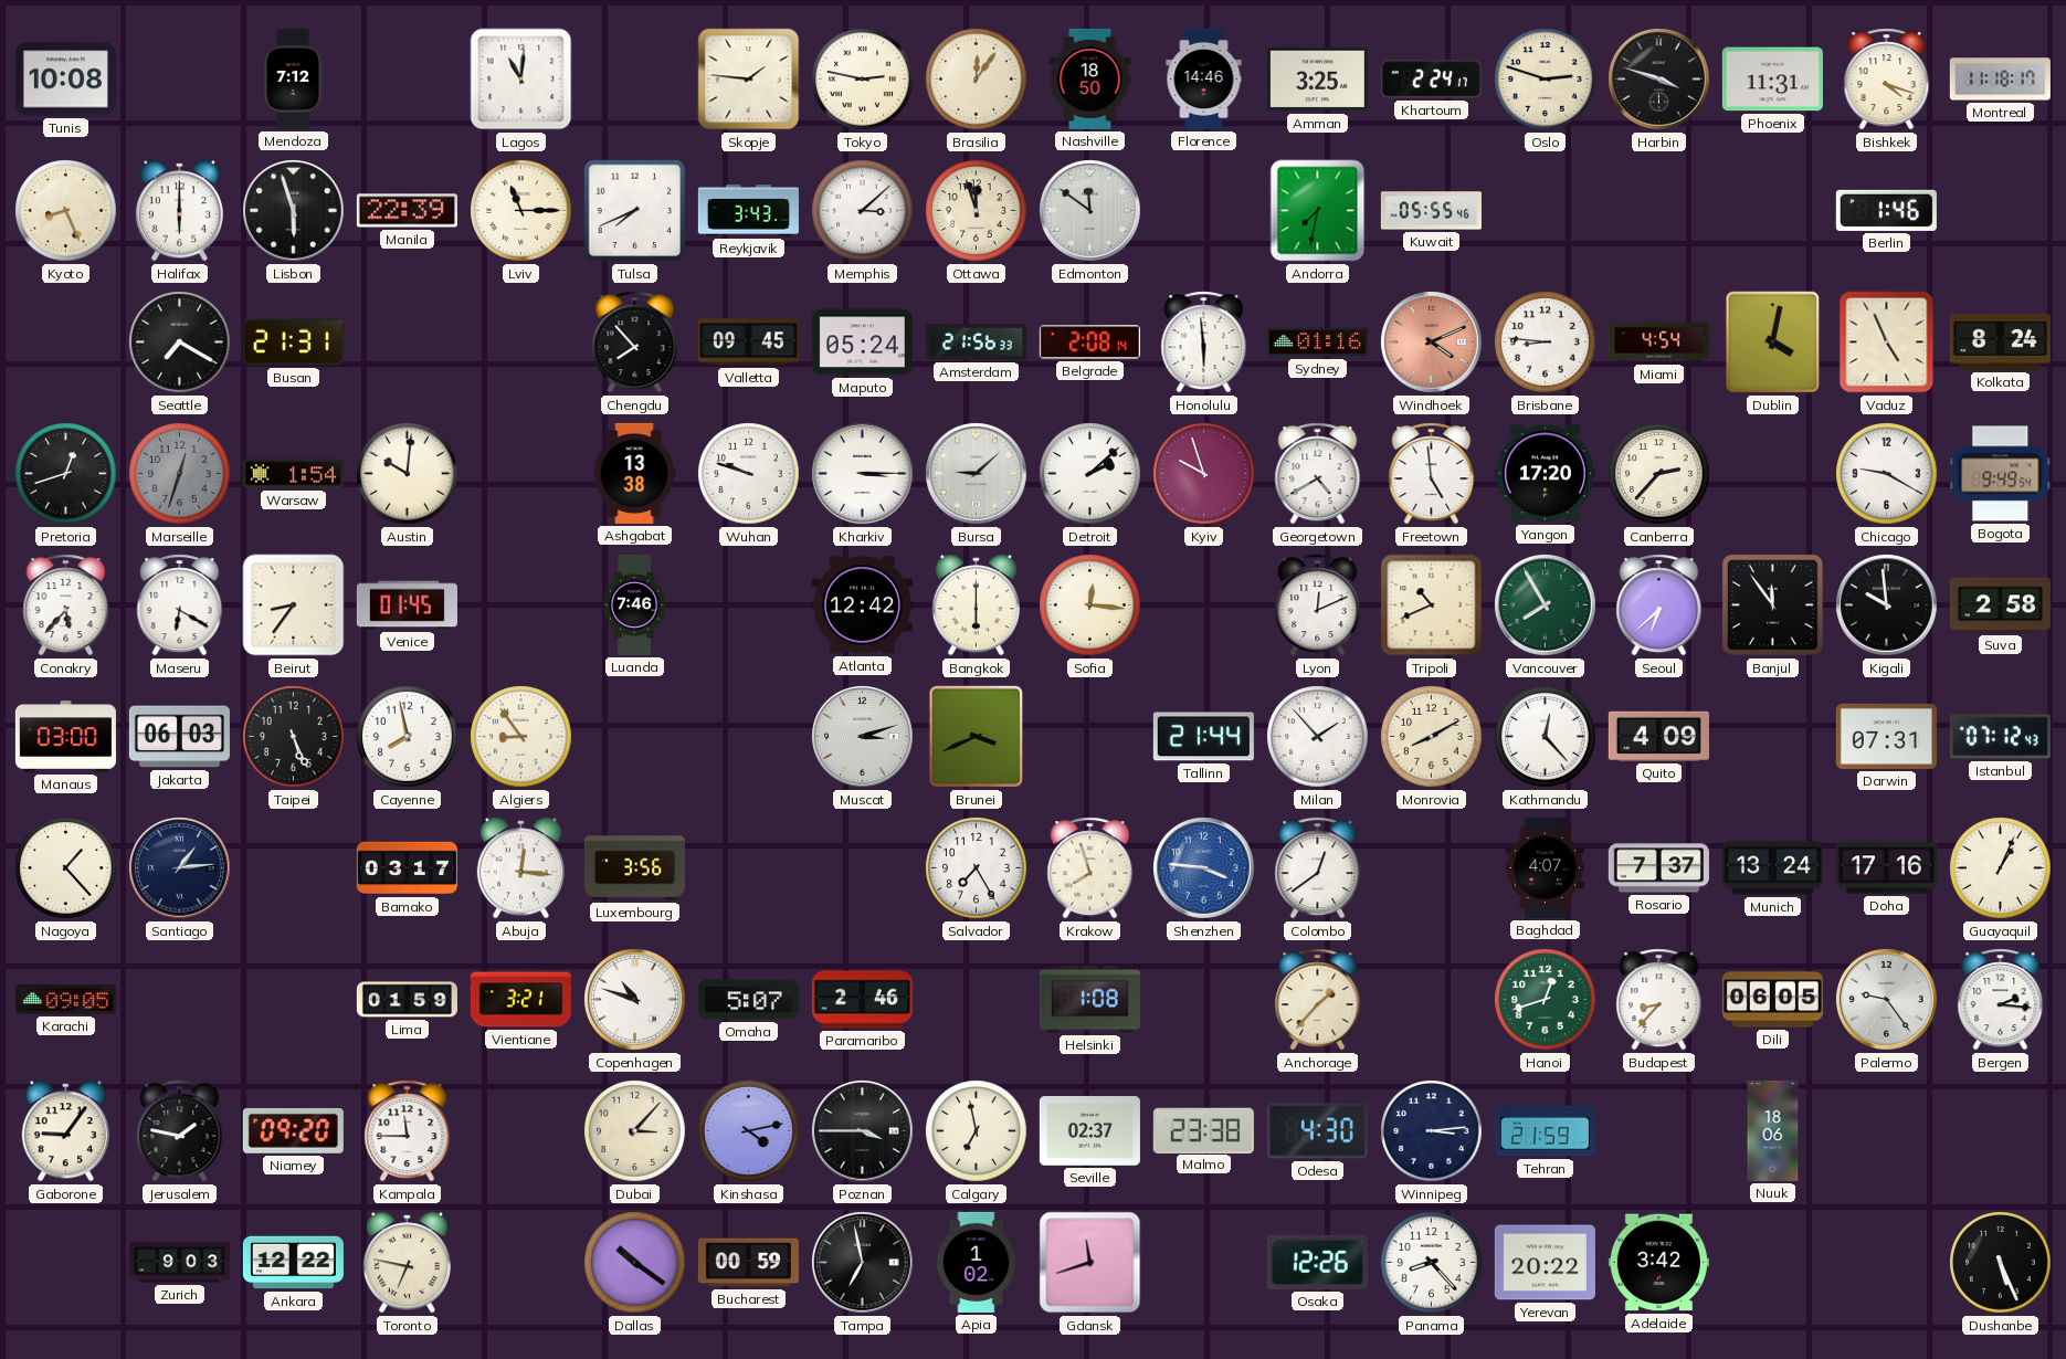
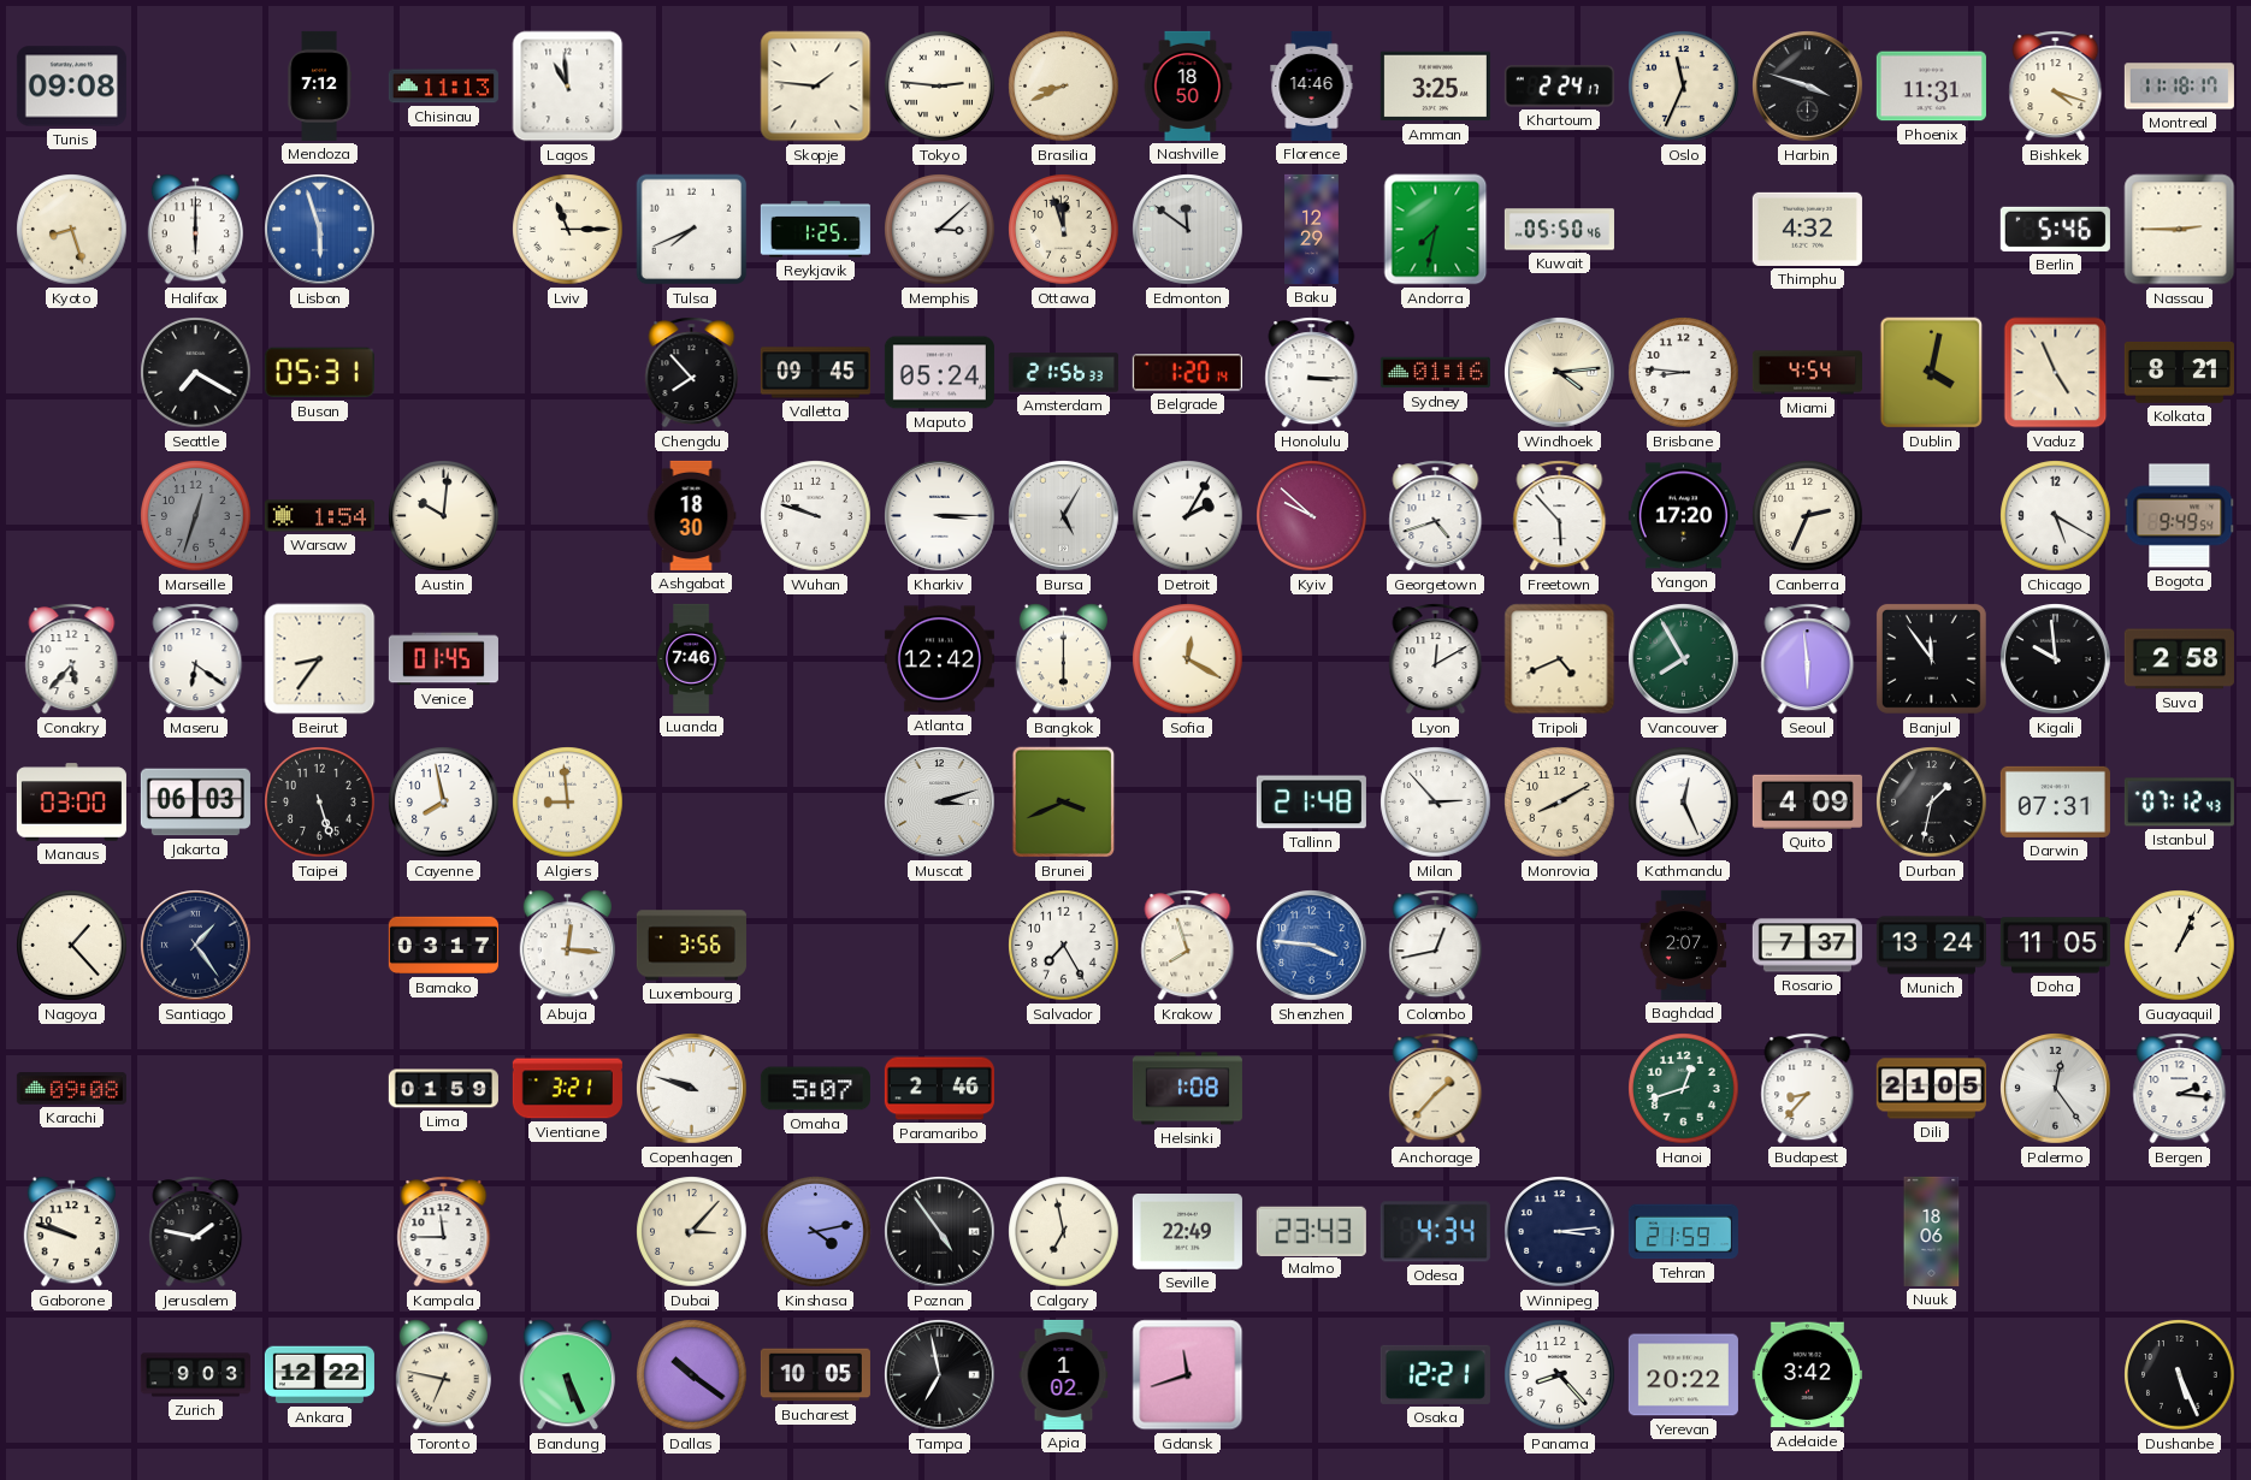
Tunis: 10:08 -> 09:08 (71, 87)
Chisinau: none -> 11:13 (443, 87)
Lagos: 11:01 -> 10:59 (568, 87)
Tokyo: 2:47 -> 2:46 (940, 87)
Brasilia: 12:06 -> 8:41 (1064, 87)
Oslo: 2:48 -> 11:34 (1684, 87)
Kyoto: 8:26 -> 8:27 (72, 230)
Lisbon dial: black -> blue (320, 230)
Manila: 22:39 -> none (407, 211)
Reykjavik: 3:43 -> 1:25 (815, 230)
Baku: none -> 12:29 (1312, 229)
Kuwait: 05:55 -> 05:50 (1559, 230)
Thimphu: none -> 4:32 (1807, 229)
Berlin: 1:46 -> 5:46 (2055, 229)
Nassau: none -> 2:45 (2180, 230)
Busan: 21:31 -> 05:31 (319, 373)
Belgrade: 2:08 -> 1:20 (1187, 373)
Honolulu: 5:59 -> 3:15 (1312, 373)
Windhoek: 4:11 -> 4:14 (1560, 373)
Windhoek dial: salmon -> cream (1560, 373)
Kolkata: 8:24 -> 8:21 (2179, 373)
Pretoria: 12:42 -> none (66, 474)
Ashgabat: 13:38 -> 18:30 (691, 515)
Bursa: 9:08 -> 5:05 (1064, 516)
Detroit: 2:08 -> 2:05 (1188, 516)
Kyiv: 9:57 -> 9:52 (1312, 516)
Georgetown: 4:40 -> 4:42 (1436, 516)
Freetown: 4:59 -> 5:53 (1560, 516)
Canberra: 2:37 -> 2:34 (1808, 516)
Chicago: 9:20 -> 5:20 (2056, 516)
Maseru: 6:20 -> 6:21 (196, 659)
Sofia: 12:16 -> 12:20 (1188, 659)
Lyon: 12:11 -> 12:10 (1436, 659)
Tripoli: 10:41 -> 4:41 (1560, 659)
Seoul: 6:38 -> 5:59 (1808, 659)
Taipei: 5:26 -> 5:27 (320, 803)
Algiers: 8:54 -> 8:59 (568, 803)
Tallinn: 21:44 -> 21:48 (1311, 803)
Milan: 1:53 -> 2:53 (1436, 803)
Kathmandu: 12:23 -> 12:26 (1684, 803)
Durban: none -> 1:32 (1932, 803)
Santiago: 1:14 -> 1:24 (196, 946)
Colombo: 12:39 -> 12:43 (1436, 946)
Baghdad: 4:07 -> 2:07 (1684, 945)
Doha: 17:16 -> 11:05 (2055, 946)
Karachi: 09:05 -> 09:08 (71, 1089)
Copenhagen: 10:48 -> 9:48 (692, 1089)
Dili: 06:05 -> 21:05 (1931, 1089)
Palermo: 9:24 -> 12:24 (2056, 1089)
Gaborone: 9:06 -> 9:48 (71, 1232)
Niamey: 09:20 -> none (293, 1130)
Poznan: 3:45 -> 4:54 (940, 1232)
Seville: 02:37 -> 22:49 (1187, 1232)
Malmo: 23:38 -> 23:43 (1311, 1231)
Odesa: 4:30 -> 4:34 (1435, 1232)
Bandung: none -> 5:26 (567, 1375)
Bucharest: 00:59 -> 10:05 (815, 1375)
Osaka: 12:26 -> 12:21 (1435, 1374)
